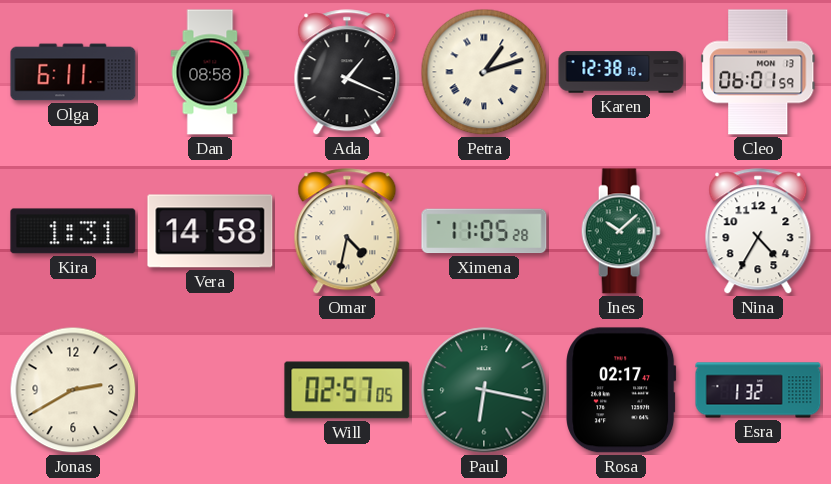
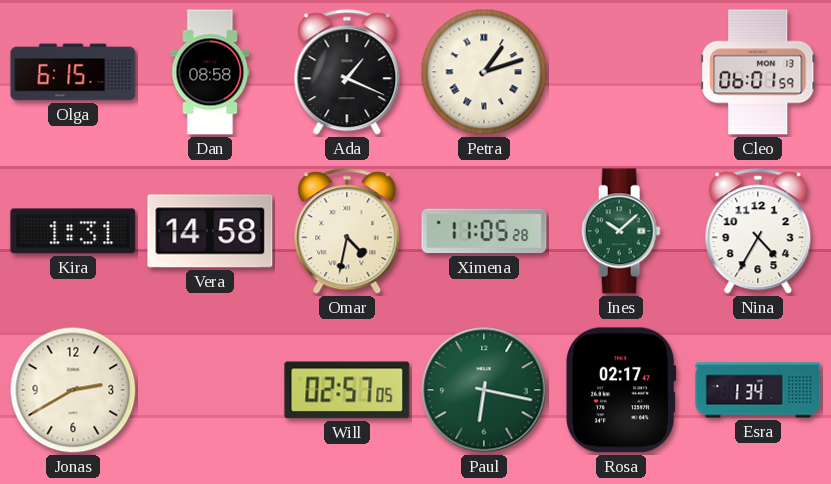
Olga: 6:11 -> 6:15 (73, 72)
Karen: 12:38 -> none (621, 72)
Esra: 1:32 -> 1:34 (758, 390)
